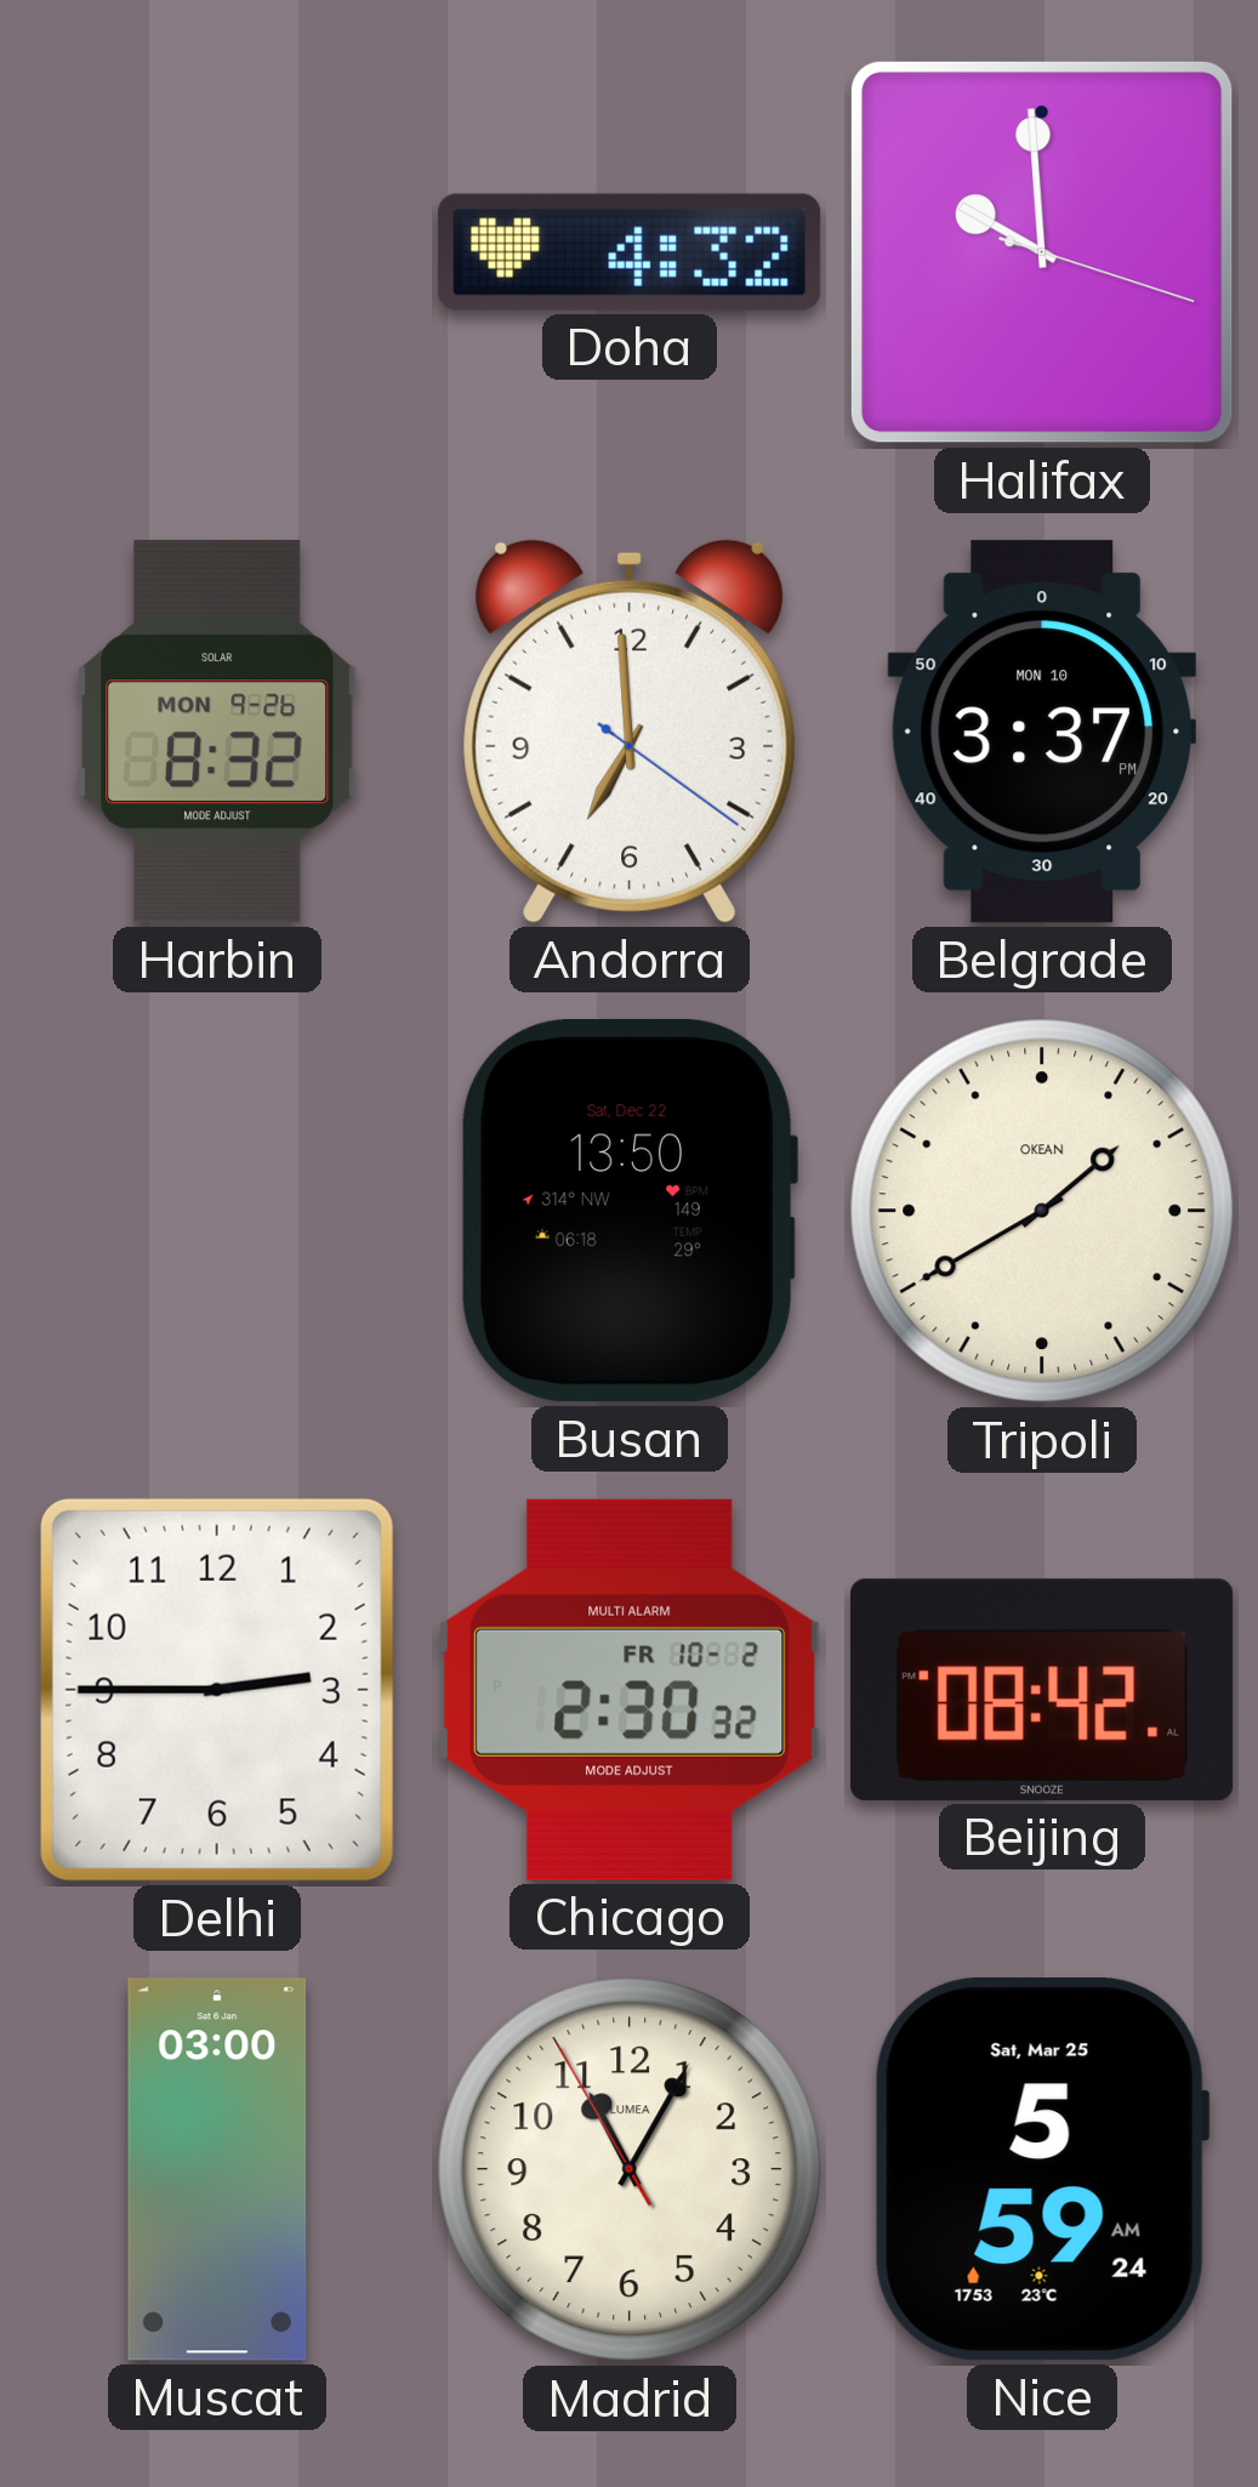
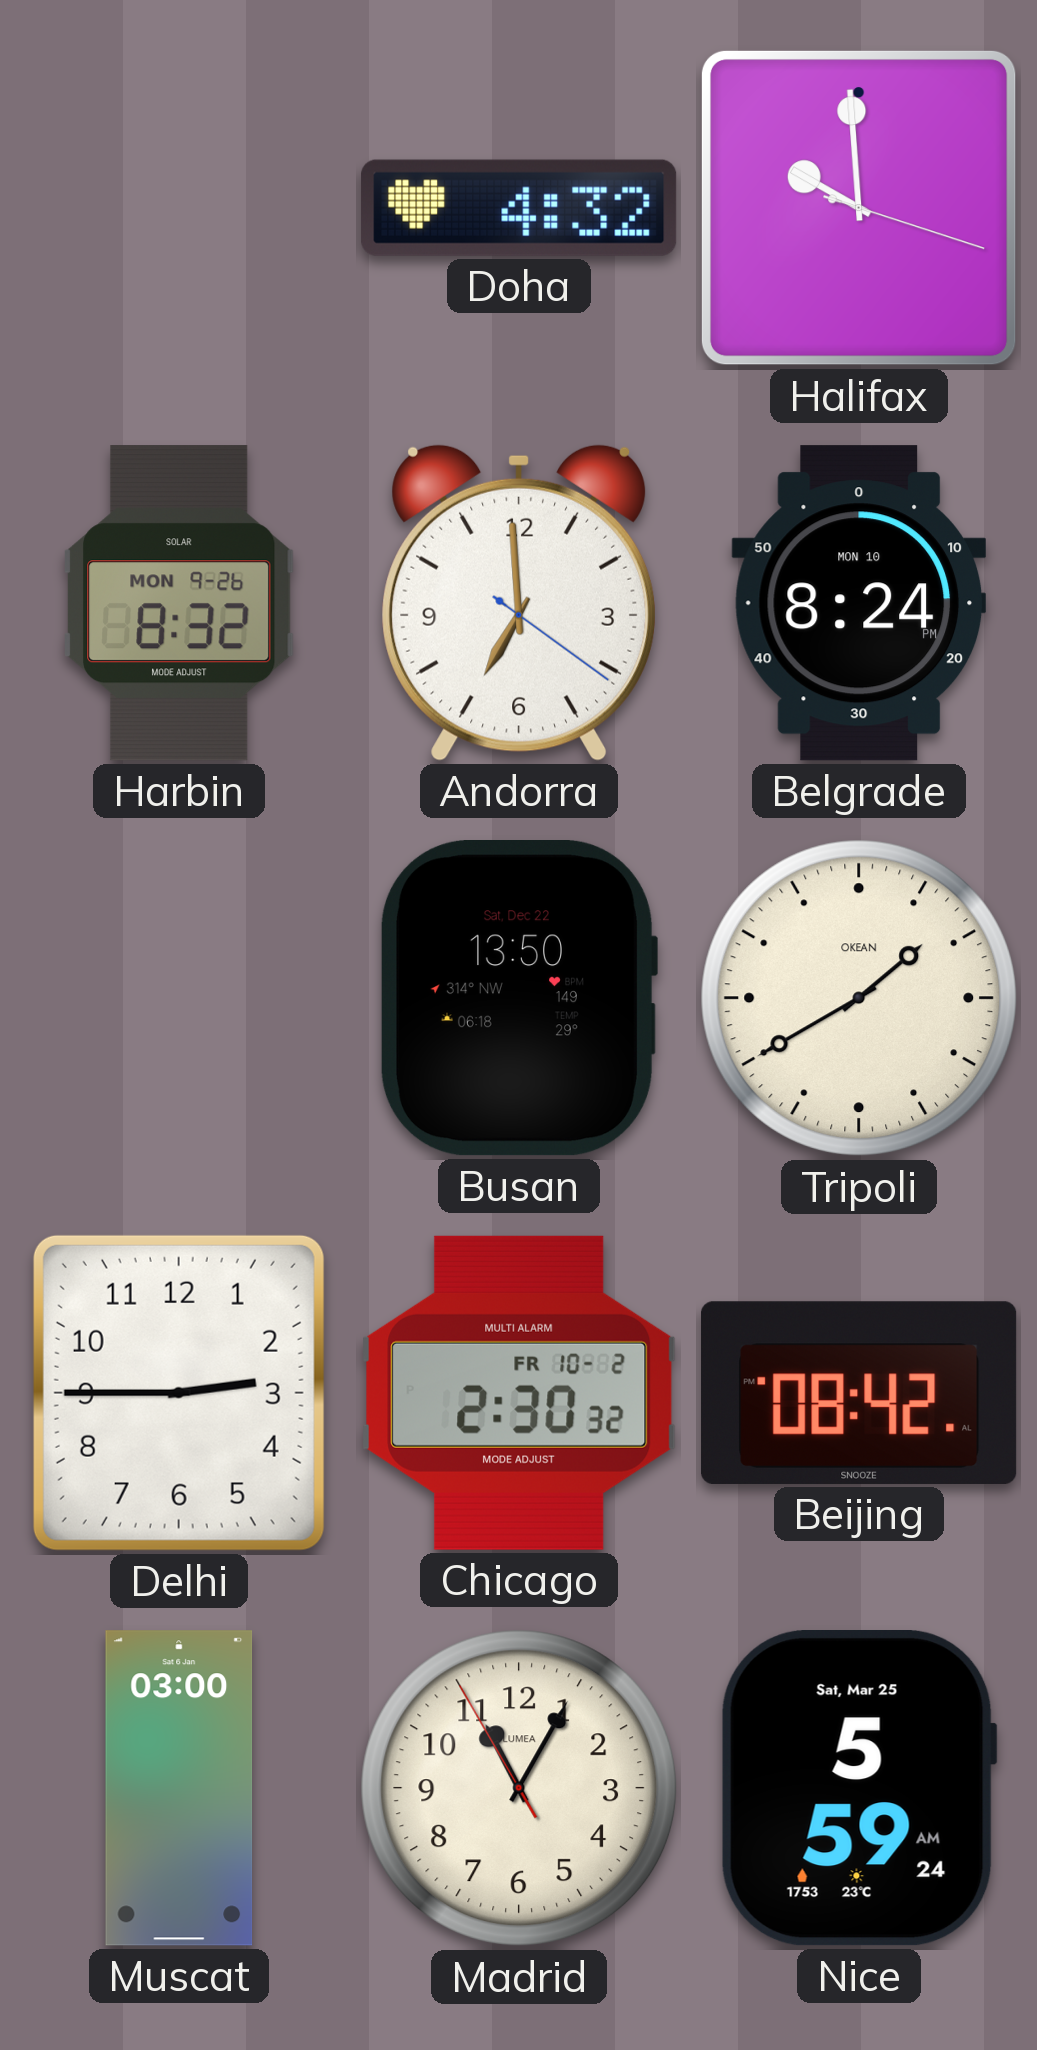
Belgrade: 3:37 -> 8:24 (858, 603)
